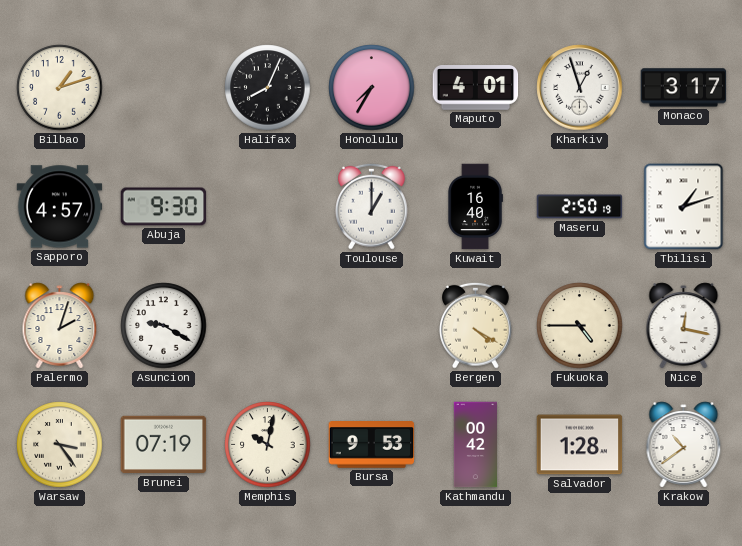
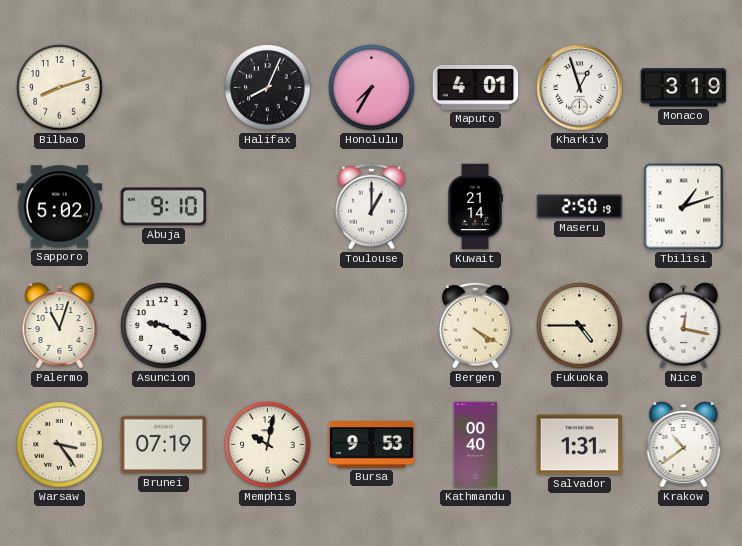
Bilbao: 1:12 -> 8:12 (60, 88)
Monaco: 3:17 -> 3:19 (684, 88)
Sapporo: 4:57 -> 5:02 (60, 207)
Abuja: 9:30 -> 9:10 (164, 207)
Kuwait: 16:40 -> 21:14 (475, 207)
Palermo: 2:03 -> 11:03 (60, 326)
Kathmandu: 00:42 -> 00:40 (476, 445)
Salvador: 1:28 -> 1:31 (580, 445)
